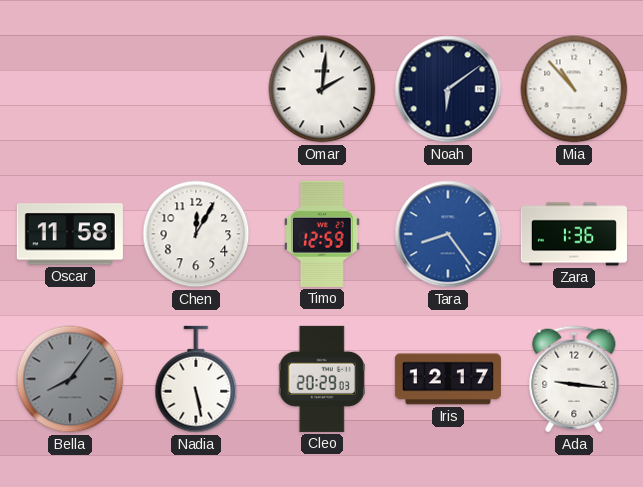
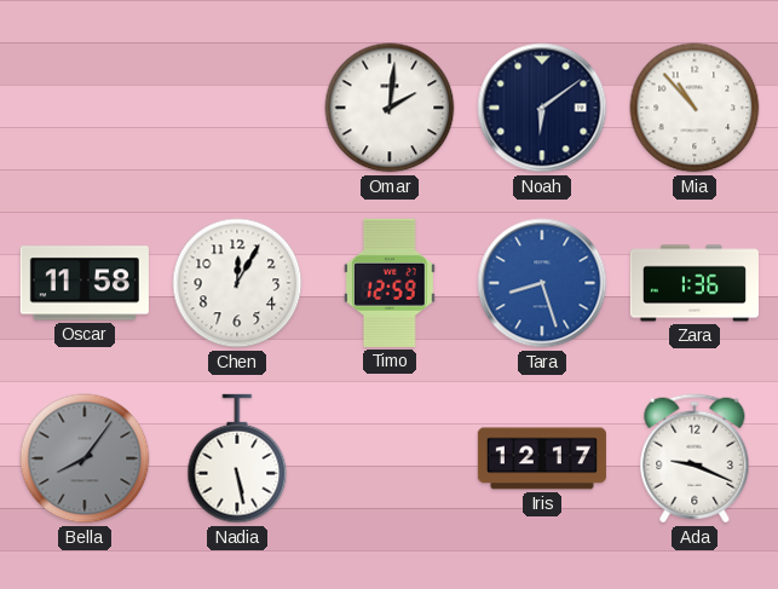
Tara: 8:24 -> 8:27 (542, 283)
Cleo: 20:29 -> none (322, 379)
Ada: 9:16 -> 9:19 (695, 458)
